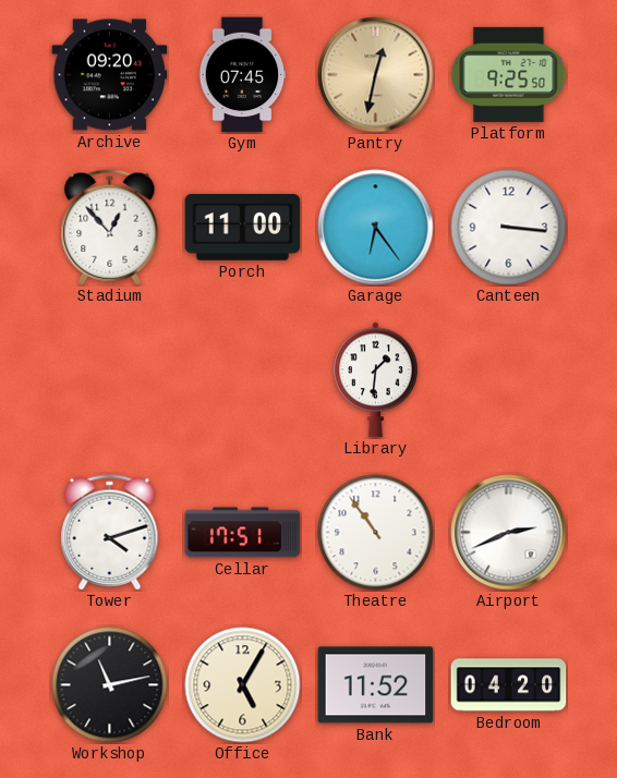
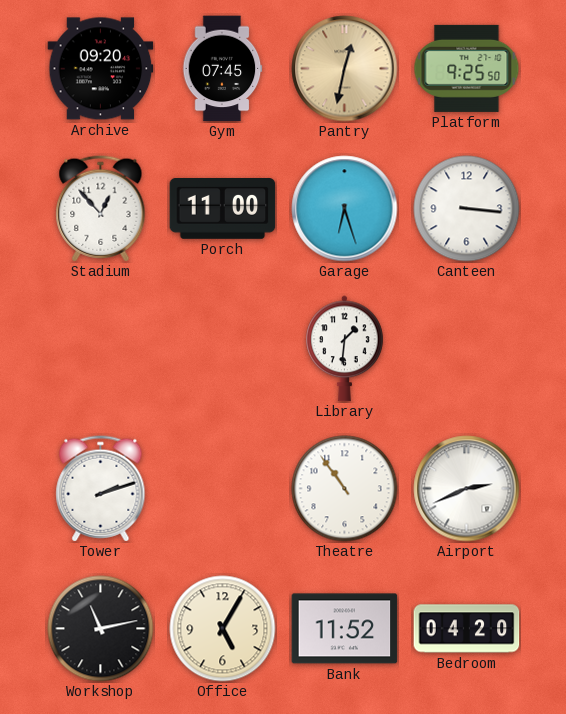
Garage: 6:24 -> 6:27 (345, 209)
Tower: 4:12 -> 2:12 (101, 489)
Cellar: 17:51 -> none (243, 533)
